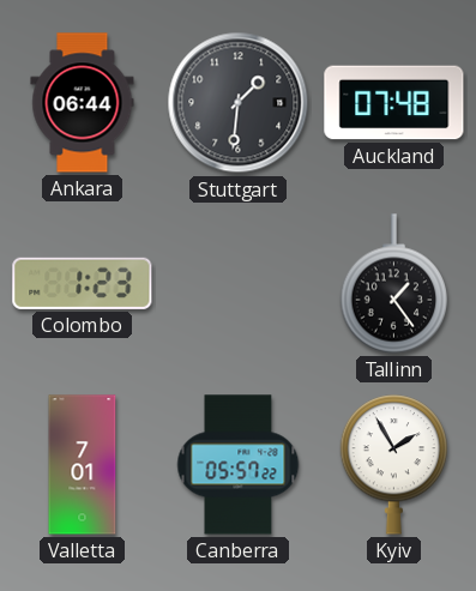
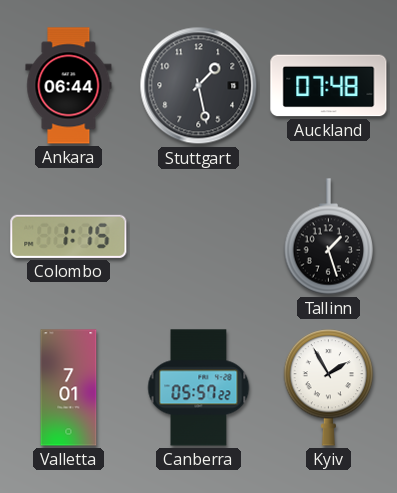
Stuttgart: 1:31 -> 1:28 (199, 86)
Colombo: 1:23 -> 1:15 (69, 236)
Tallinn: 1:24 -> 1:27 (329, 237)
